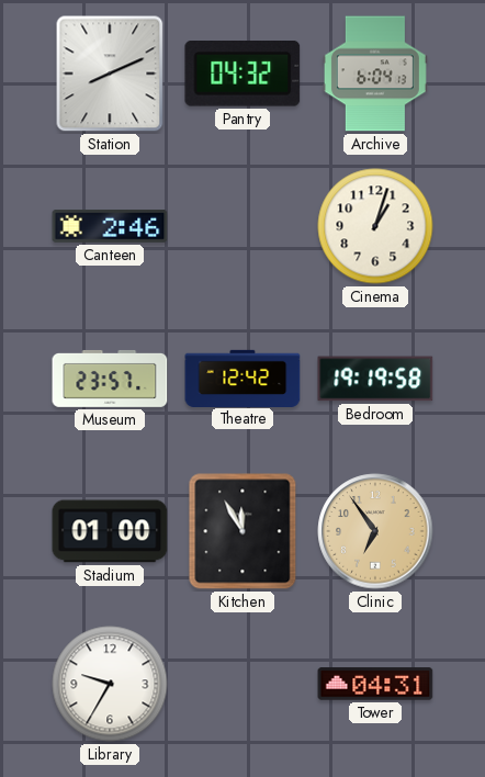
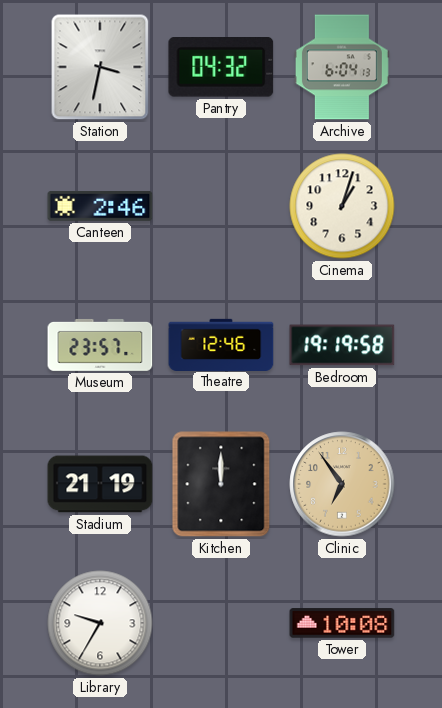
Station: 8:11 -> 3:32 (100, 67)
Theatre: 12:42 -> 12:46 (221, 344)
Stadium: 01:00 -> 21:19 (100, 484)
Kitchen: 11:55 -> 12:00 (221, 484)
Tower: 04:31 -> 10:08 (342, 623)
